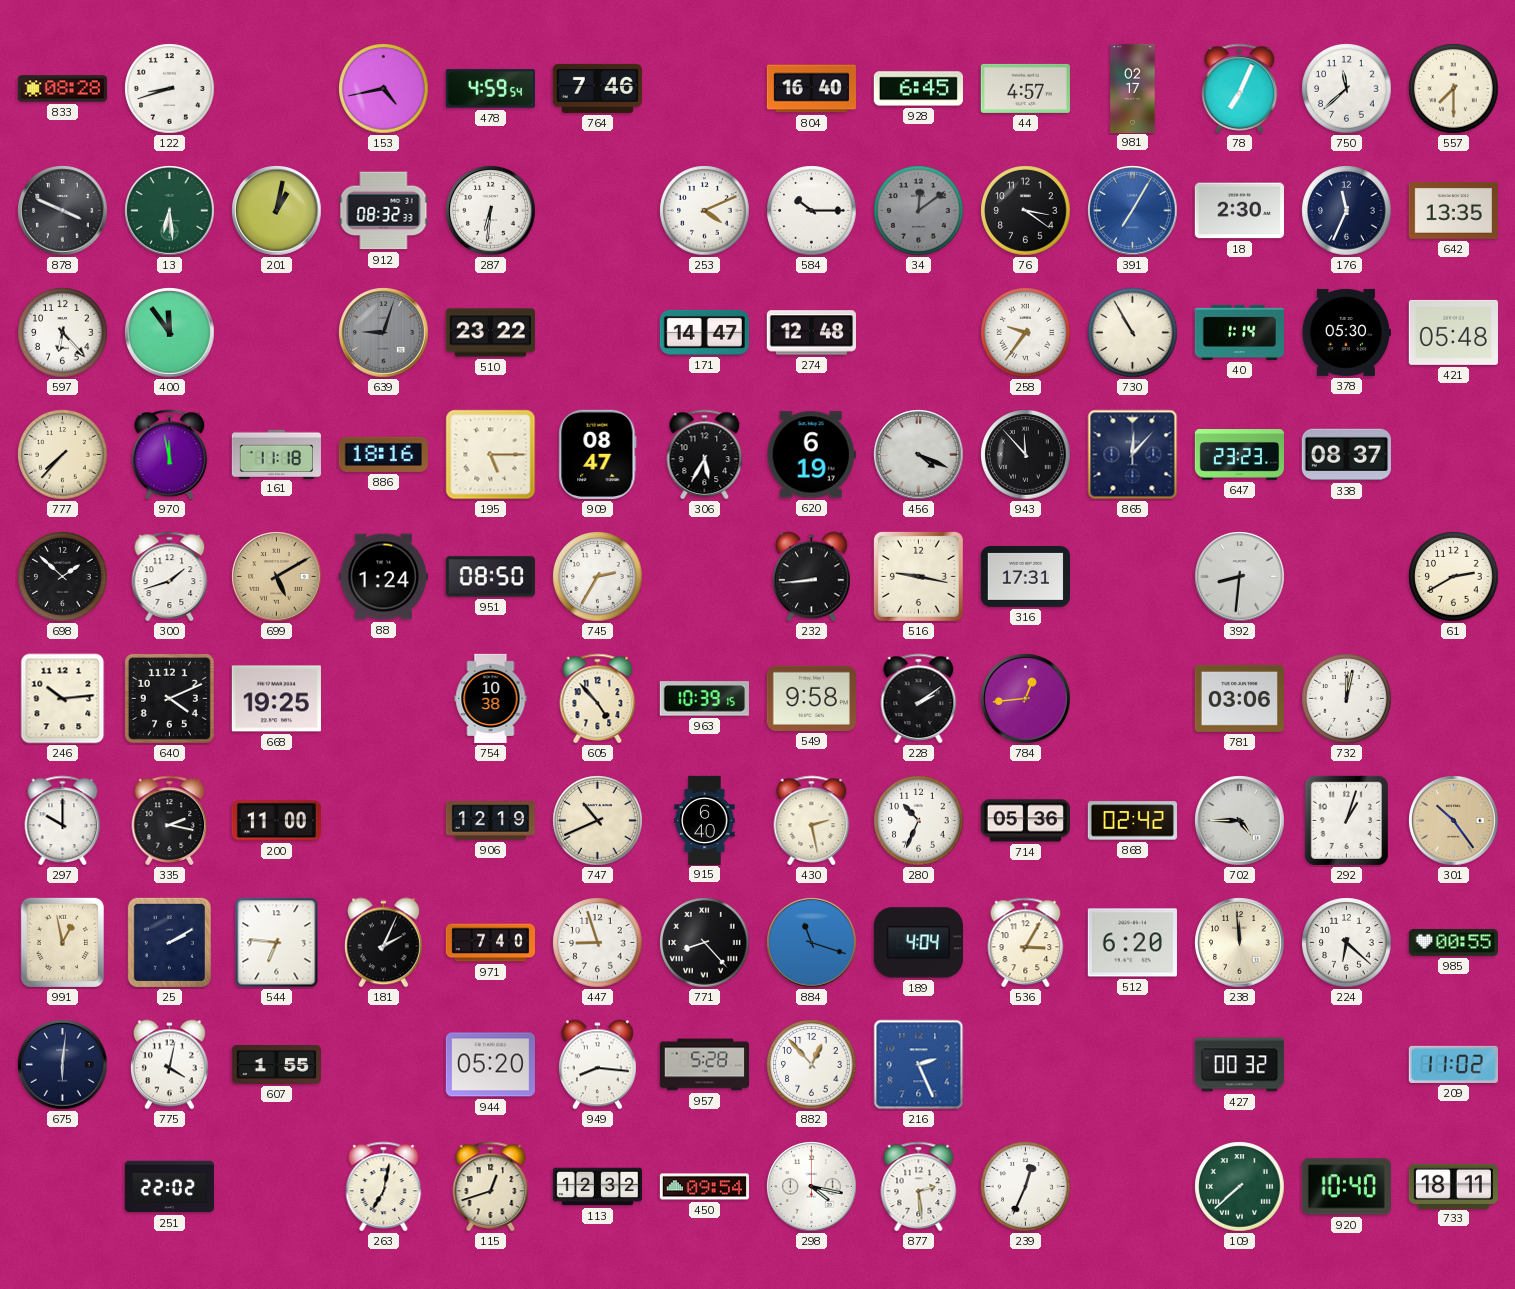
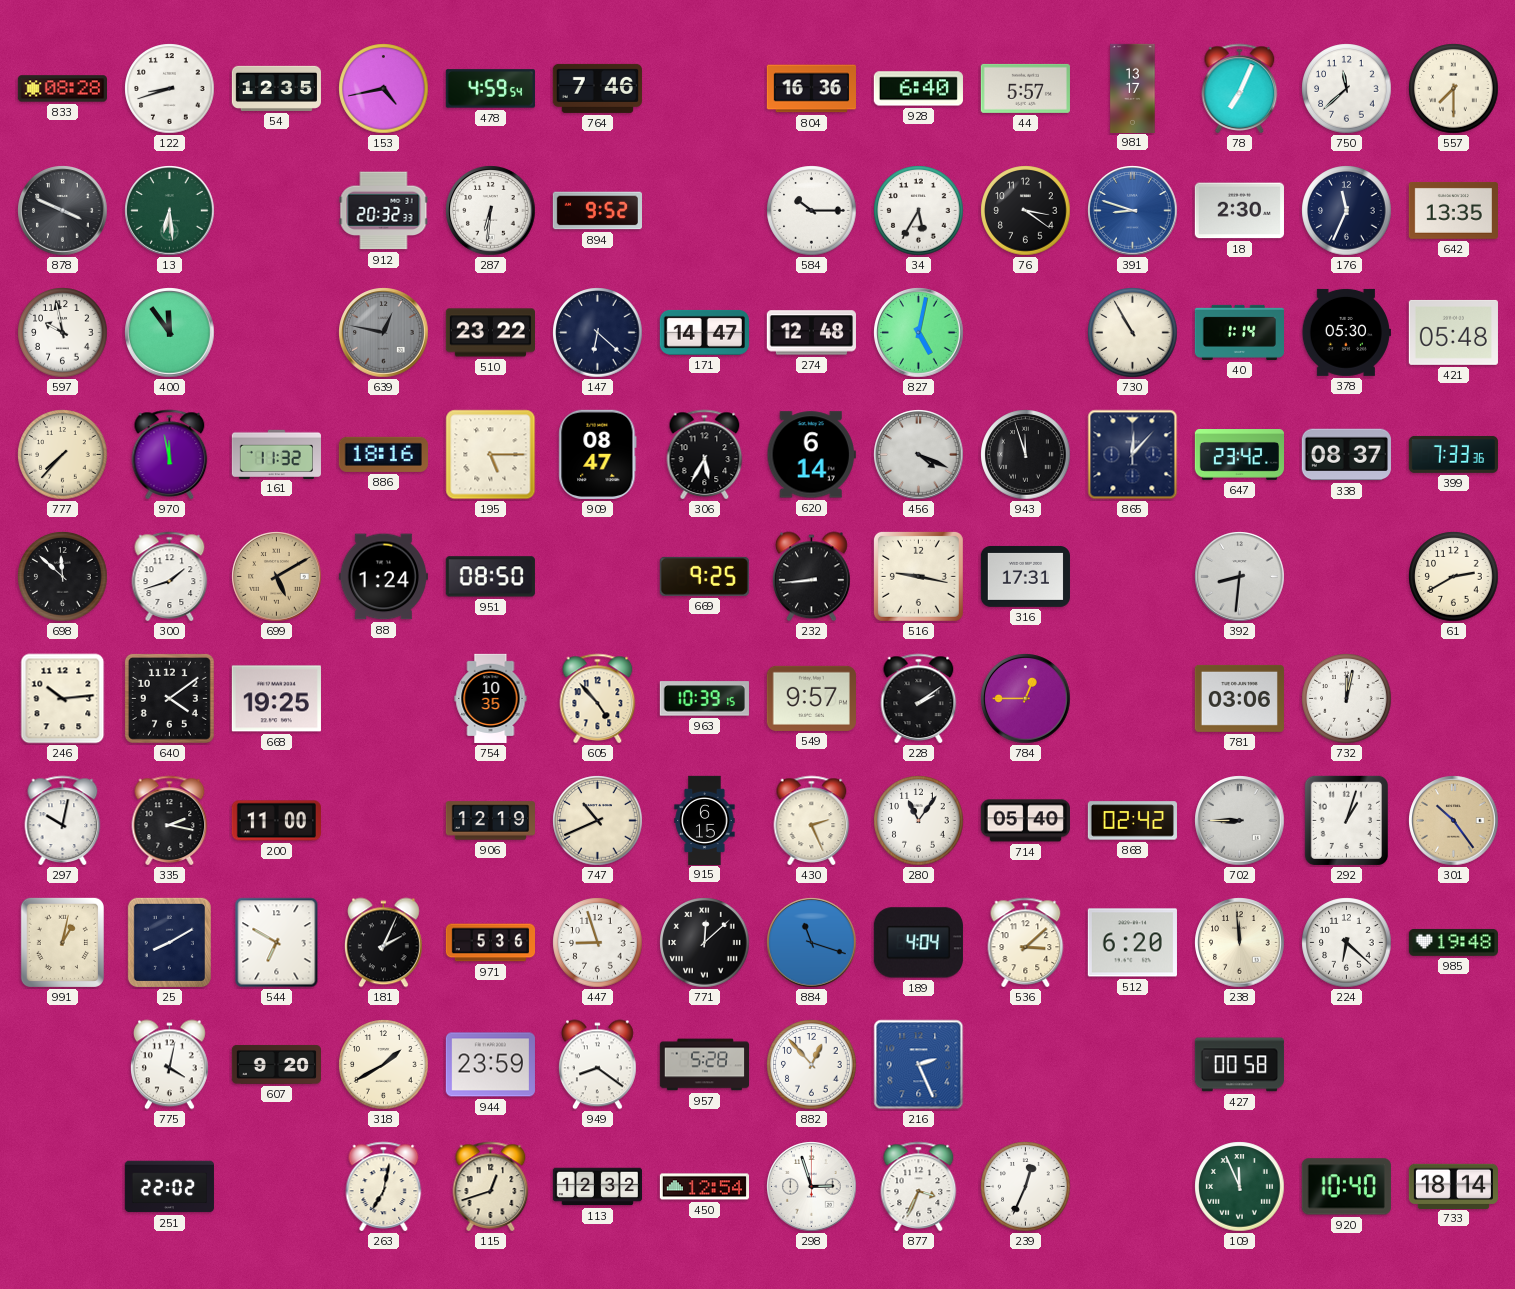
54: none -> 12:35 (276, 88)
804: 16:40 -> 16:36 (811, 89)
928: 6:45 -> 6:40 (918, 89)
44: 4:57 -> 5:57 (1025, 88)
981: 02:17 -> 13:17 (1133, 88)
201: 1:02 -> none (277, 211)
912: 08:32 -> 20:32 (384, 211)
894: none -> 9:52 (597, 211)
253: 4:11 -> none (705, 211)
34: 12:09 -> 5:35 (919, 211)
34 dial: grey -> white (919, 211)
391: 7:05 -> 8:48 (1133, 211)
597: 6:23 -> 9:58 (63, 333)
639: 9:03 -> 12:47 (384, 333)
147: none -> 6:22 (598, 333)
827: none -> 5:02 (919, 333)
258: 9:36 -> none (1026, 333)
161: 11:18 -> 11:32 (276, 454)
620: 6:19 -> 6:14 (811, 455)
943: 11:53 -> 11:57 (1026, 455)
647: 23:23 -> 23:42 (1239, 455)
399: none -> 7:33 (1453, 454)
698: 1:52 -> 11:52 (63, 577)
745: 2:35 -> none (598, 577)
669: none -> 9:25 (704, 576)
640: 4:11 -> 4:09 (169, 698)
754: 10:38 -> 10:35 (491, 698)
549: 9:58 -> 9:57 (811, 698)
784: 12:44 -> 12:45 (1026, 699)
297: 10:00 -> 10:02 (63, 820)
915: 6:40 -> 6:15 (705, 820)
430: 2:28 -> 2:26 (812, 820)
280: 10:34 -> 11:06 (919, 821)
714: 05:36 -> 05:40 (1025, 821)
702: 4:45 -> 8:45 (1240, 821)
991: 12:58 -> 1:02 (62, 942)
25: 2:10 -> 8:10 (169, 942)
544: 6:46 -> 6:50 (277, 943)
971: 7:40 -> 5:36 (490, 943)
771: 8:23 -> 12:08 (705, 943)
536: 3:05 -> 3:08 (1026, 942)
985: 00:55 -> 19:48 (1453, 943)
675: 6:01 -> none (63, 1065)
607: 1:55 -> 9:20 (276, 1065)
318: none -> 1:40 (384, 1065)
944: 05:20 -> 23:59 (490, 1065)
949: 8:16 -> 8:21 (597, 1065)
427: 00:32 -> 00:58 (1239, 1065)
209: 11:02 -> none (1453, 1064)
450: 09:54 -> 12:54 (704, 1187)
298: 4:17 -> 2:57 (812, 1187)
877: 2:29 -> 3:34 (919, 1186)
109: 7:38 -> 11:56 (1240, 1187)
733: 18:11 -> 18:14 (1453, 1186)
